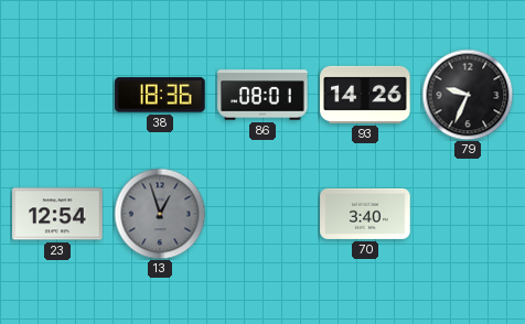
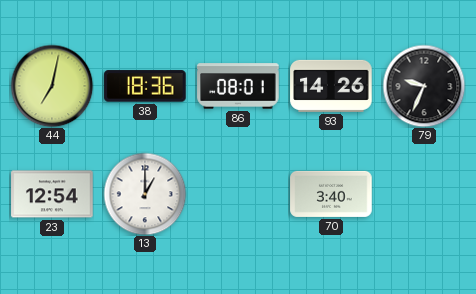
44: none -> 7:02 (52, 86)
13: 12:57 -> 1:00 (145, 194)
13 dial: grey -> white (145, 194)
